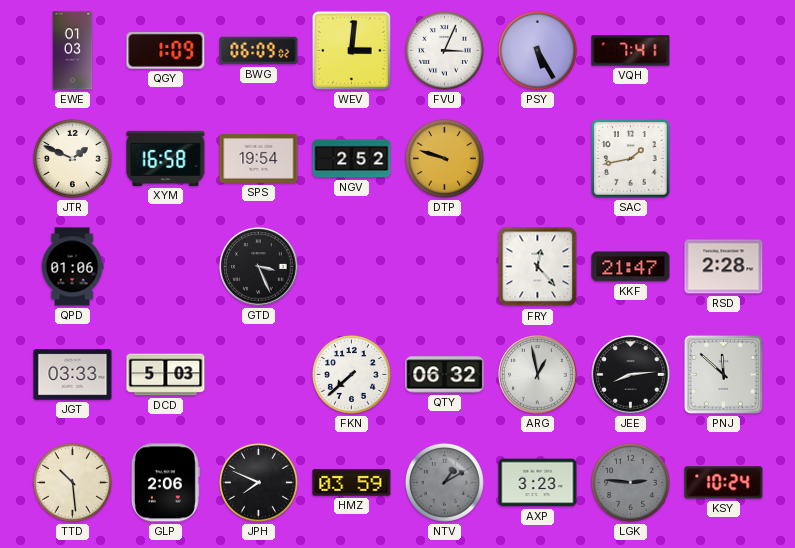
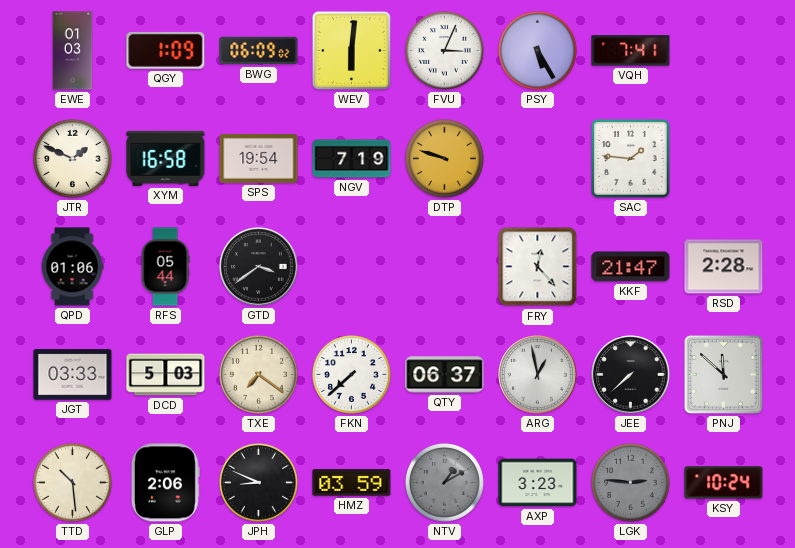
WEV: 3:01 -> 6:01 (351, 50)
NGV: 2:52 -> 7:19 (352, 159)
SAC: 1:43 -> 1:46 (631, 159)
RFS: none -> 05:44 (165, 267)
GTD: 3:26 -> 3:39 (259, 267)
TXE: none -> 7:21 (258, 374)
QTY: 06:32 -> 06:37 (445, 375)
JEE: 8:14 -> 7:38 (631, 375)
JPH: 7:49 -> 8:49 (258, 482)
